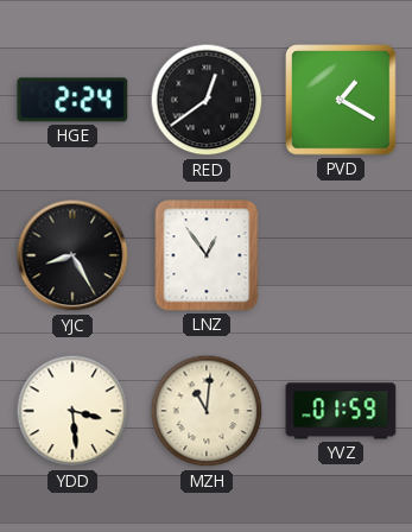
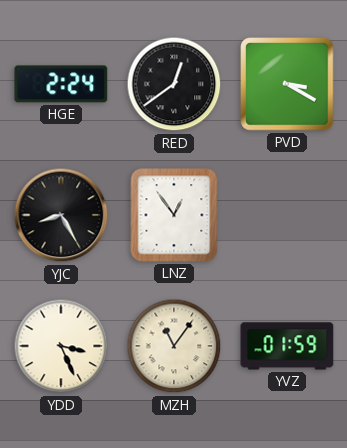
PVD: 1:20 -> 3:20 (287, 84)
YDD: 3:29 -> 3:26 (61, 346)
MZH: 11:01 -> 11:06 (174, 346)
